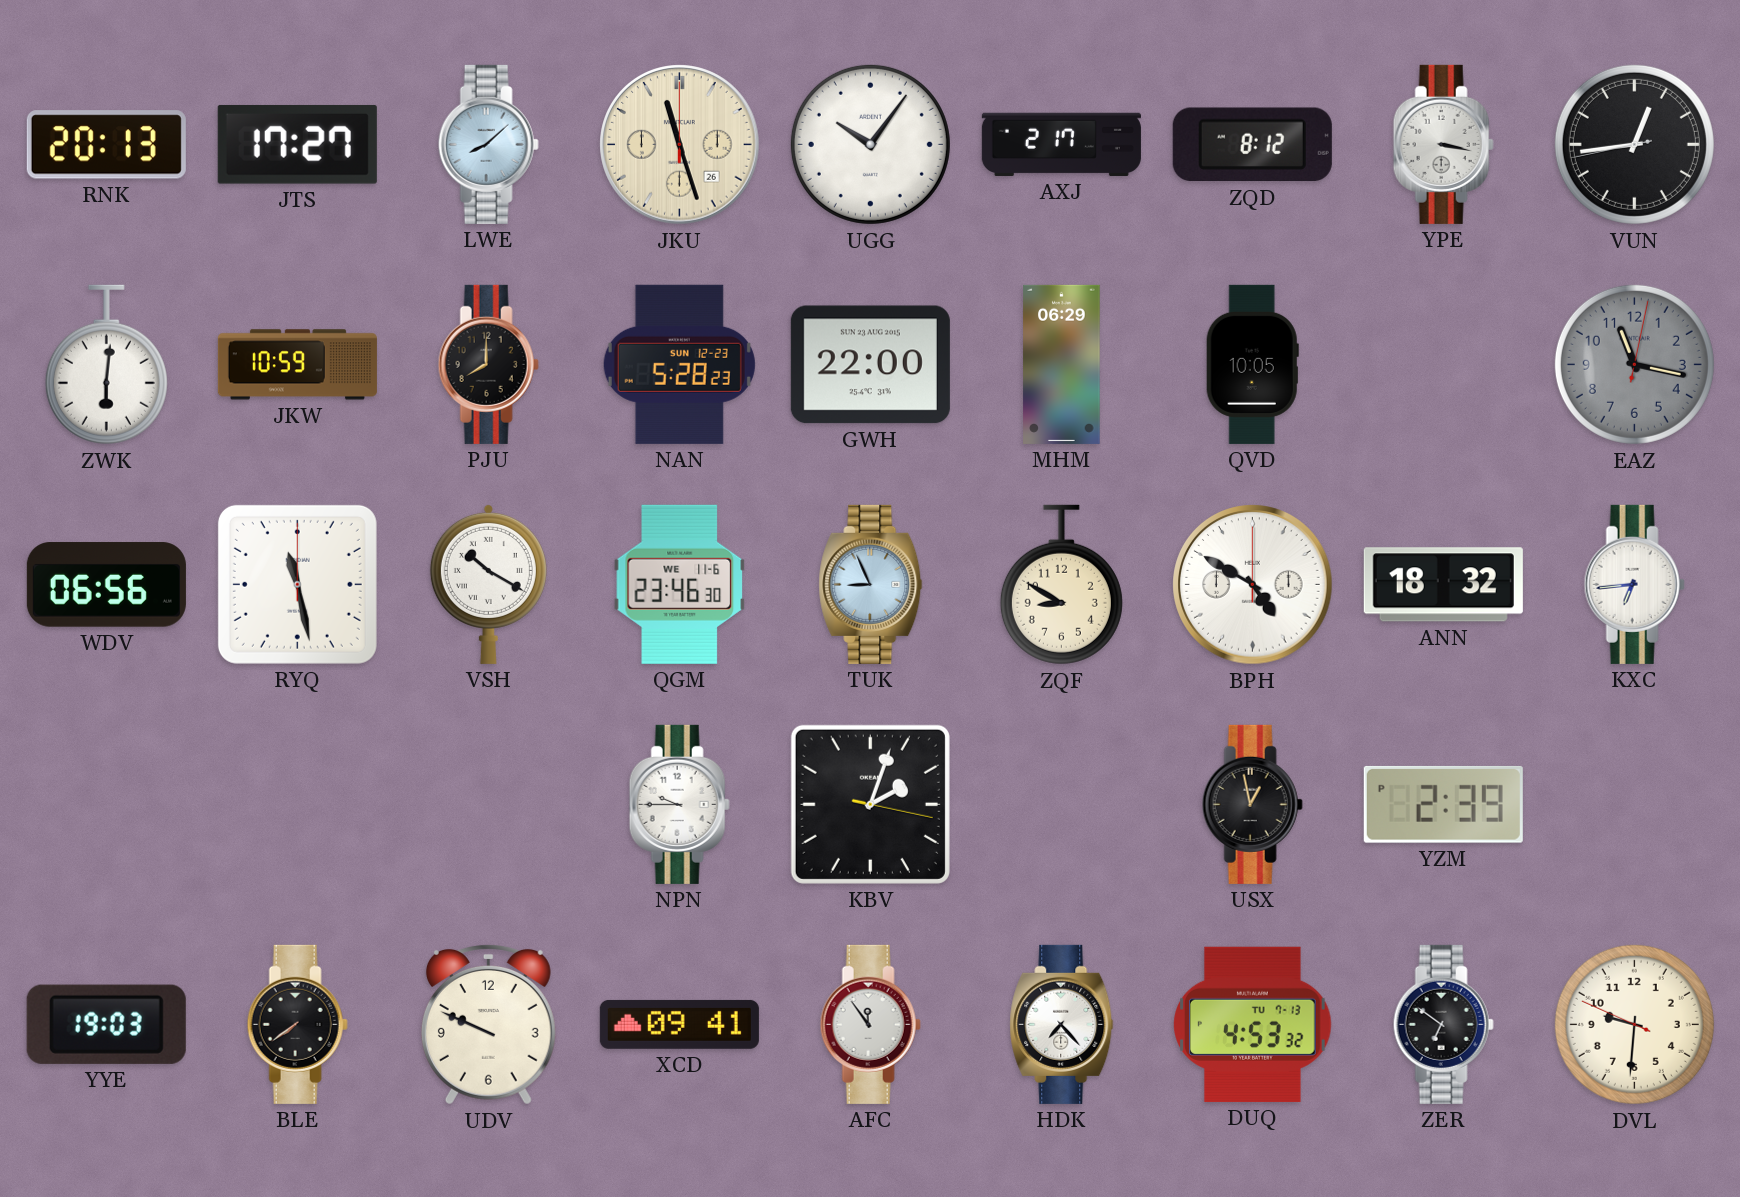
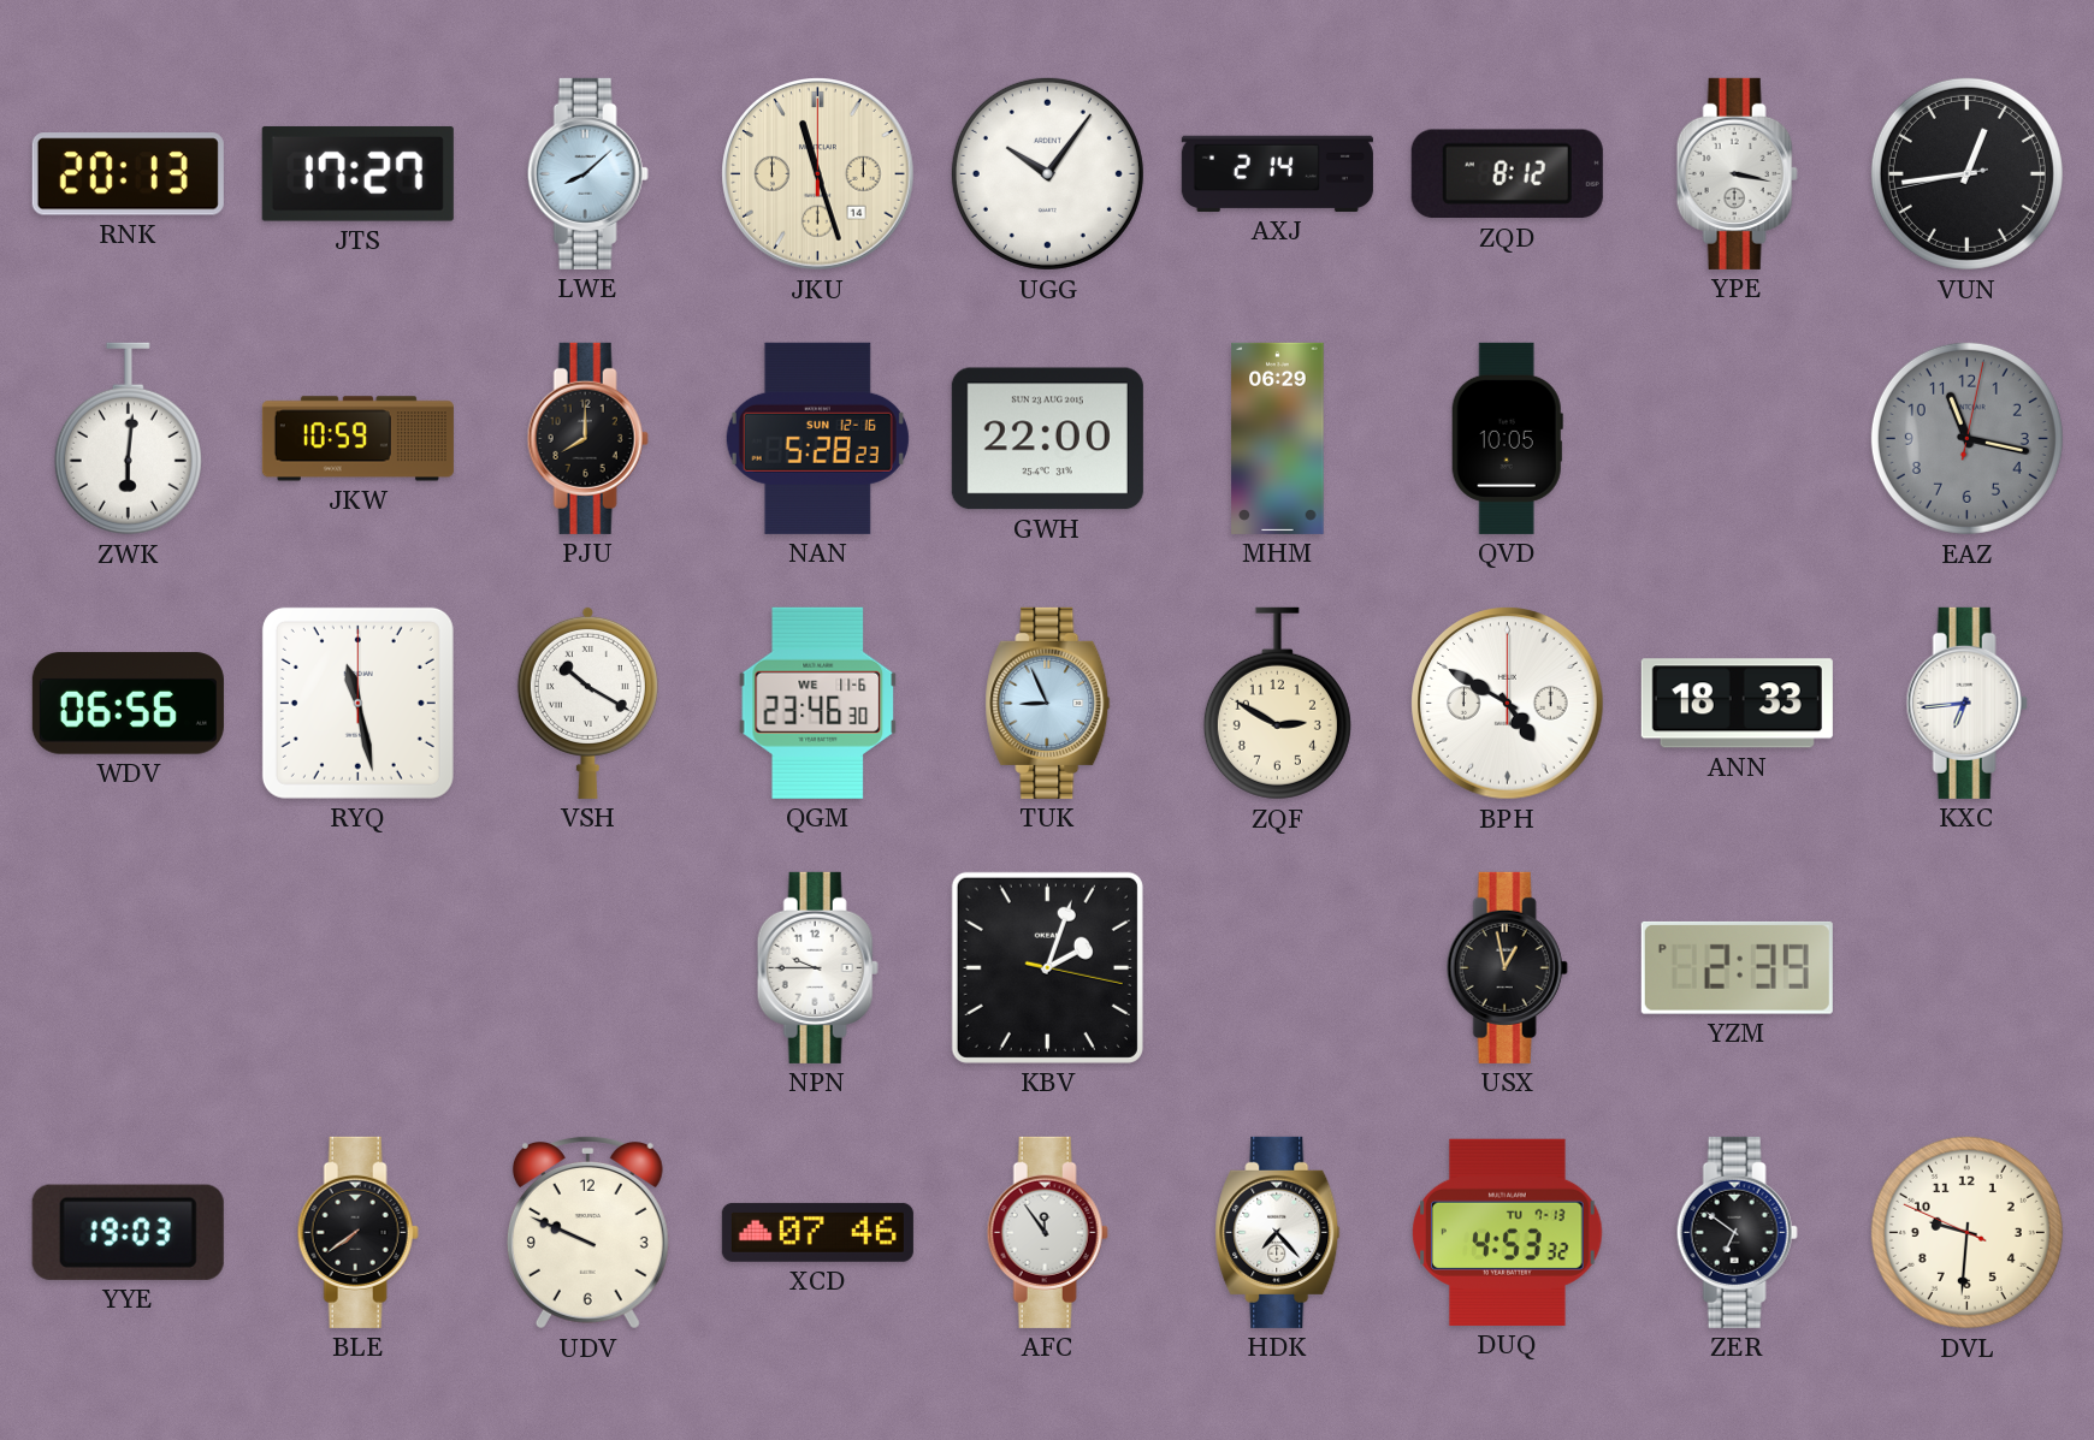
JKU date: 26 -> 14 (818, 174)
AXJ: 2:17 -> 2:14 (1277, 173)
NAN date: SUN 12-23 -> SUN 12-16 (817, 438)
ZQF: 8:50 -> 2:50 (1277, 704)
ANN: 18:32 -> 18:33 (1737, 704)
XCD: 09:41 -> 07:46 (817, 1232)
